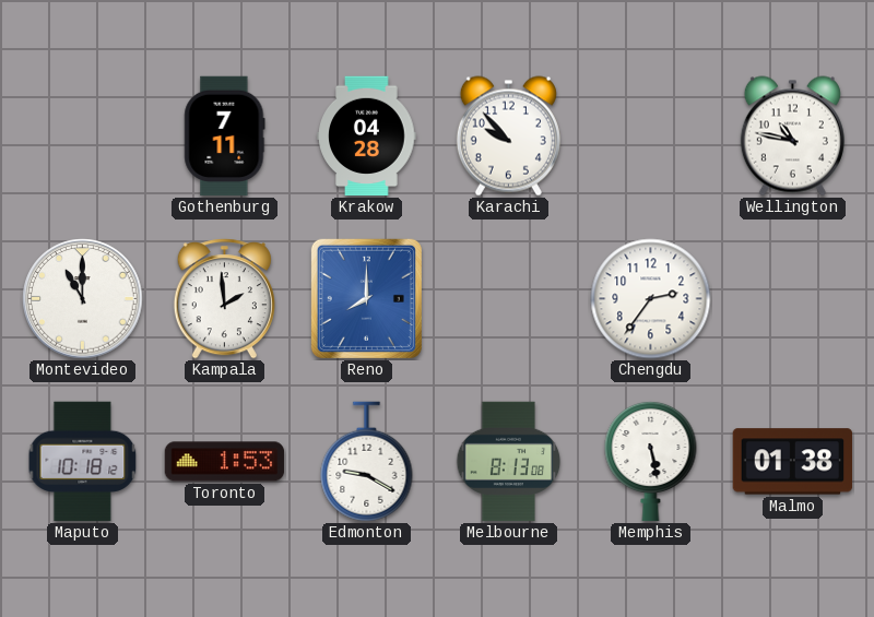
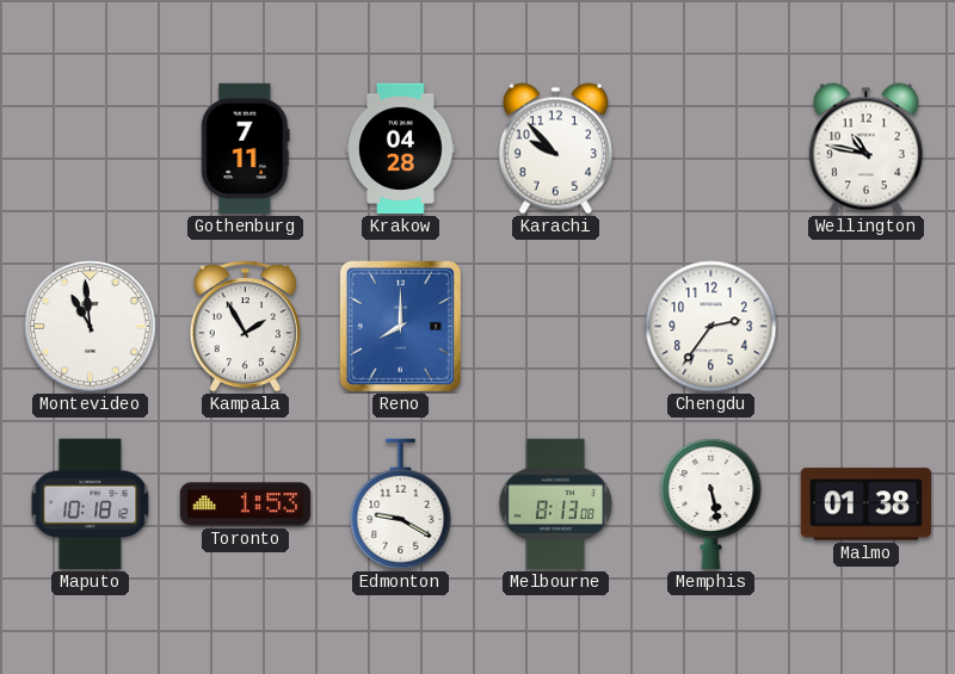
Montevideo: 11:00 -> 10:59 (91, 327)
Kampala: 1:59 -> 1:55 (245, 327)
